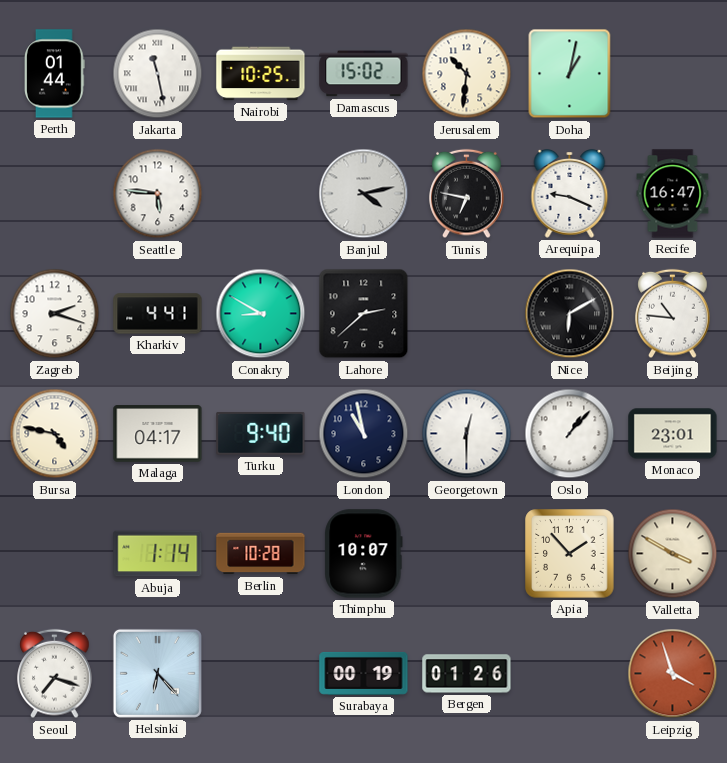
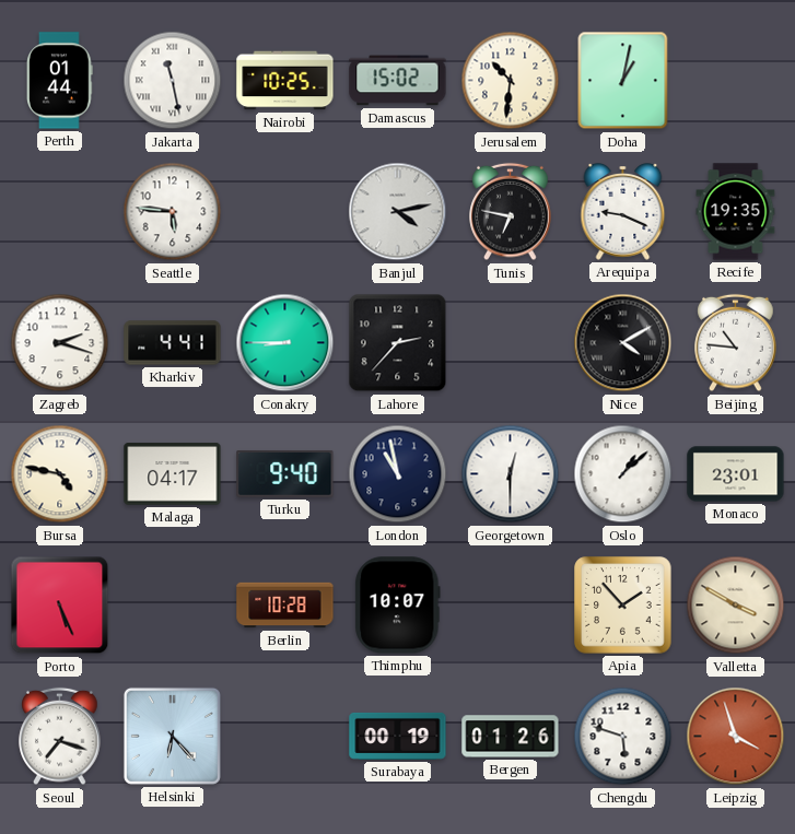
Recife: 16:47 -> 19:35 (736, 212)
Conakry: 8:50 -> 8:45 (285, 343)
Lahore: 2:38 -> 2:37 (398, 343)
Nice: 6:10 -> 4:10 (623, 343)
Oslo: 1:07 -> 1:08 (623, 474)
Porto: none -> 5:26 (60, 606)
Abuja: 1:14 -> none (158, 554)
Chengdu: none -> 5:48 (623, 737)
